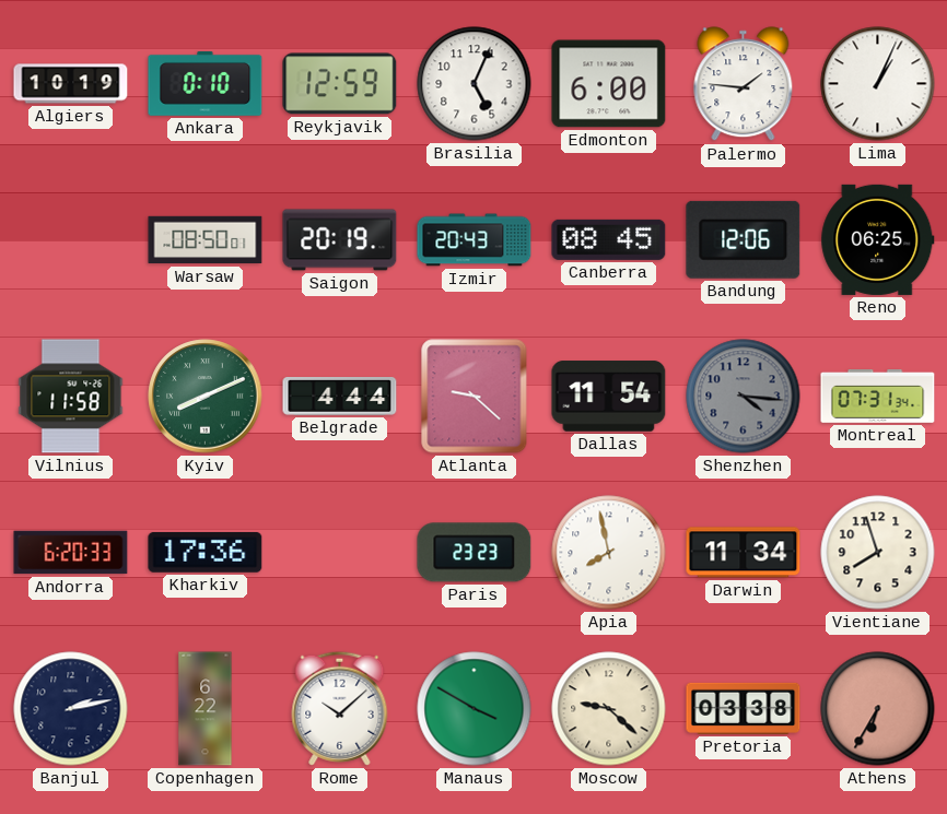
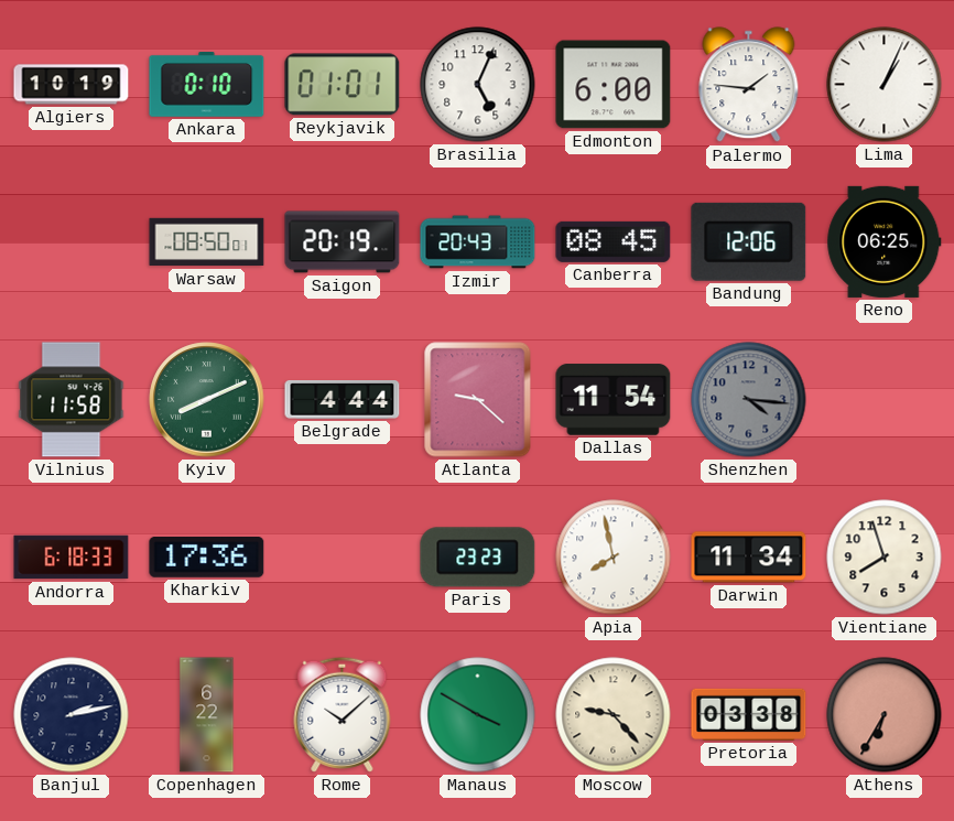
Reykjavik: 12:59 -> 01:01 (343, 85)
Montreal: 07:31 -> none (878, 397)
Andorra: 6:20 -> 6:18 (72, 558)
Moscow: 9:22 -> 9:23 (614, 715)
